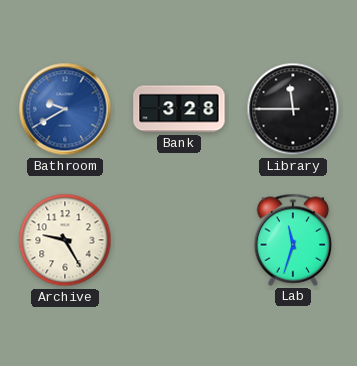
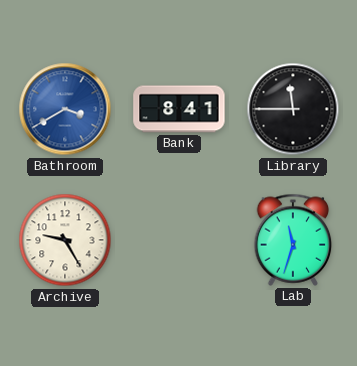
Bathroom: 9:40 -> 3:40 (65, 109)
Bank: 3:28 -> 8:41 (179, 109)
